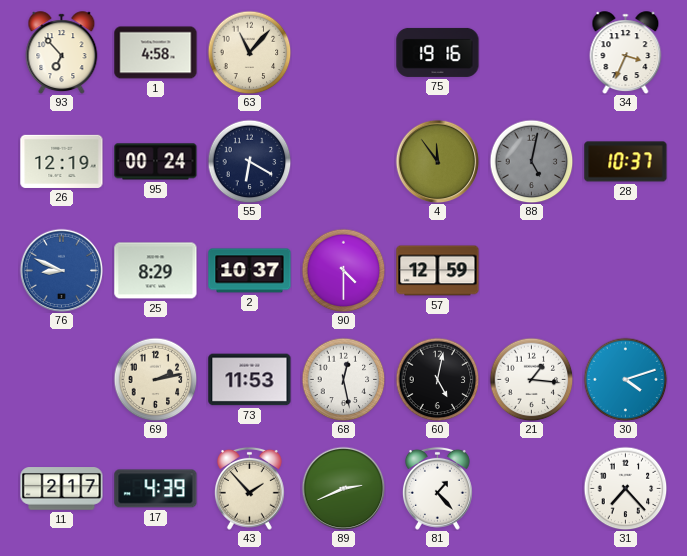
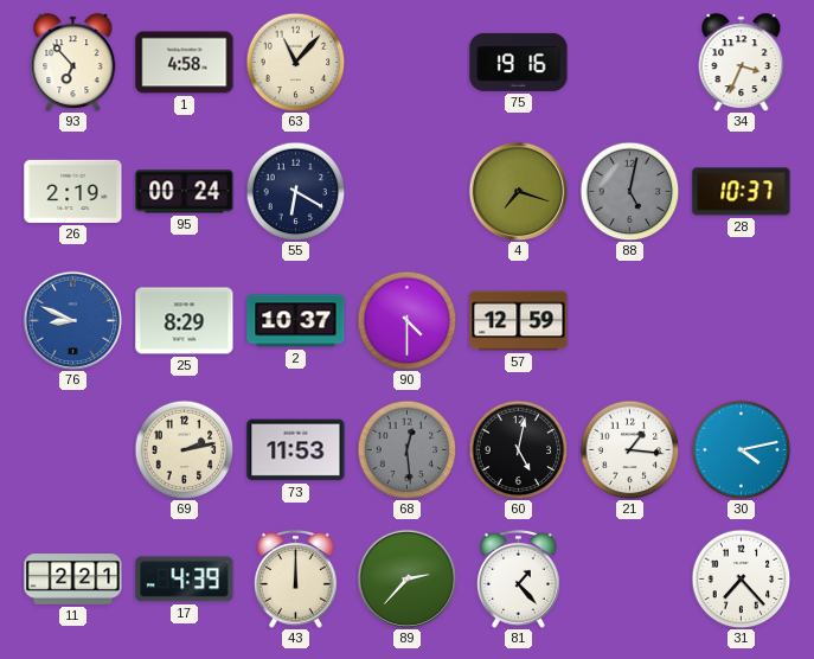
26: 12:19 -> 2:19 (73, 191)
4: 11:54 -> 7:18 (518, 191)
68: 12:28 -> 12:29 (406, 449)
68 dial: white -> grey (406, 449)
30: 4:12 -> 4:13 (741, 449)
11: 2:17 -> 2:21 (73, 580)
43: 1:53 -> 12:00 (295, 578)
89: 2:41 -> 2:37 (406, 578)
